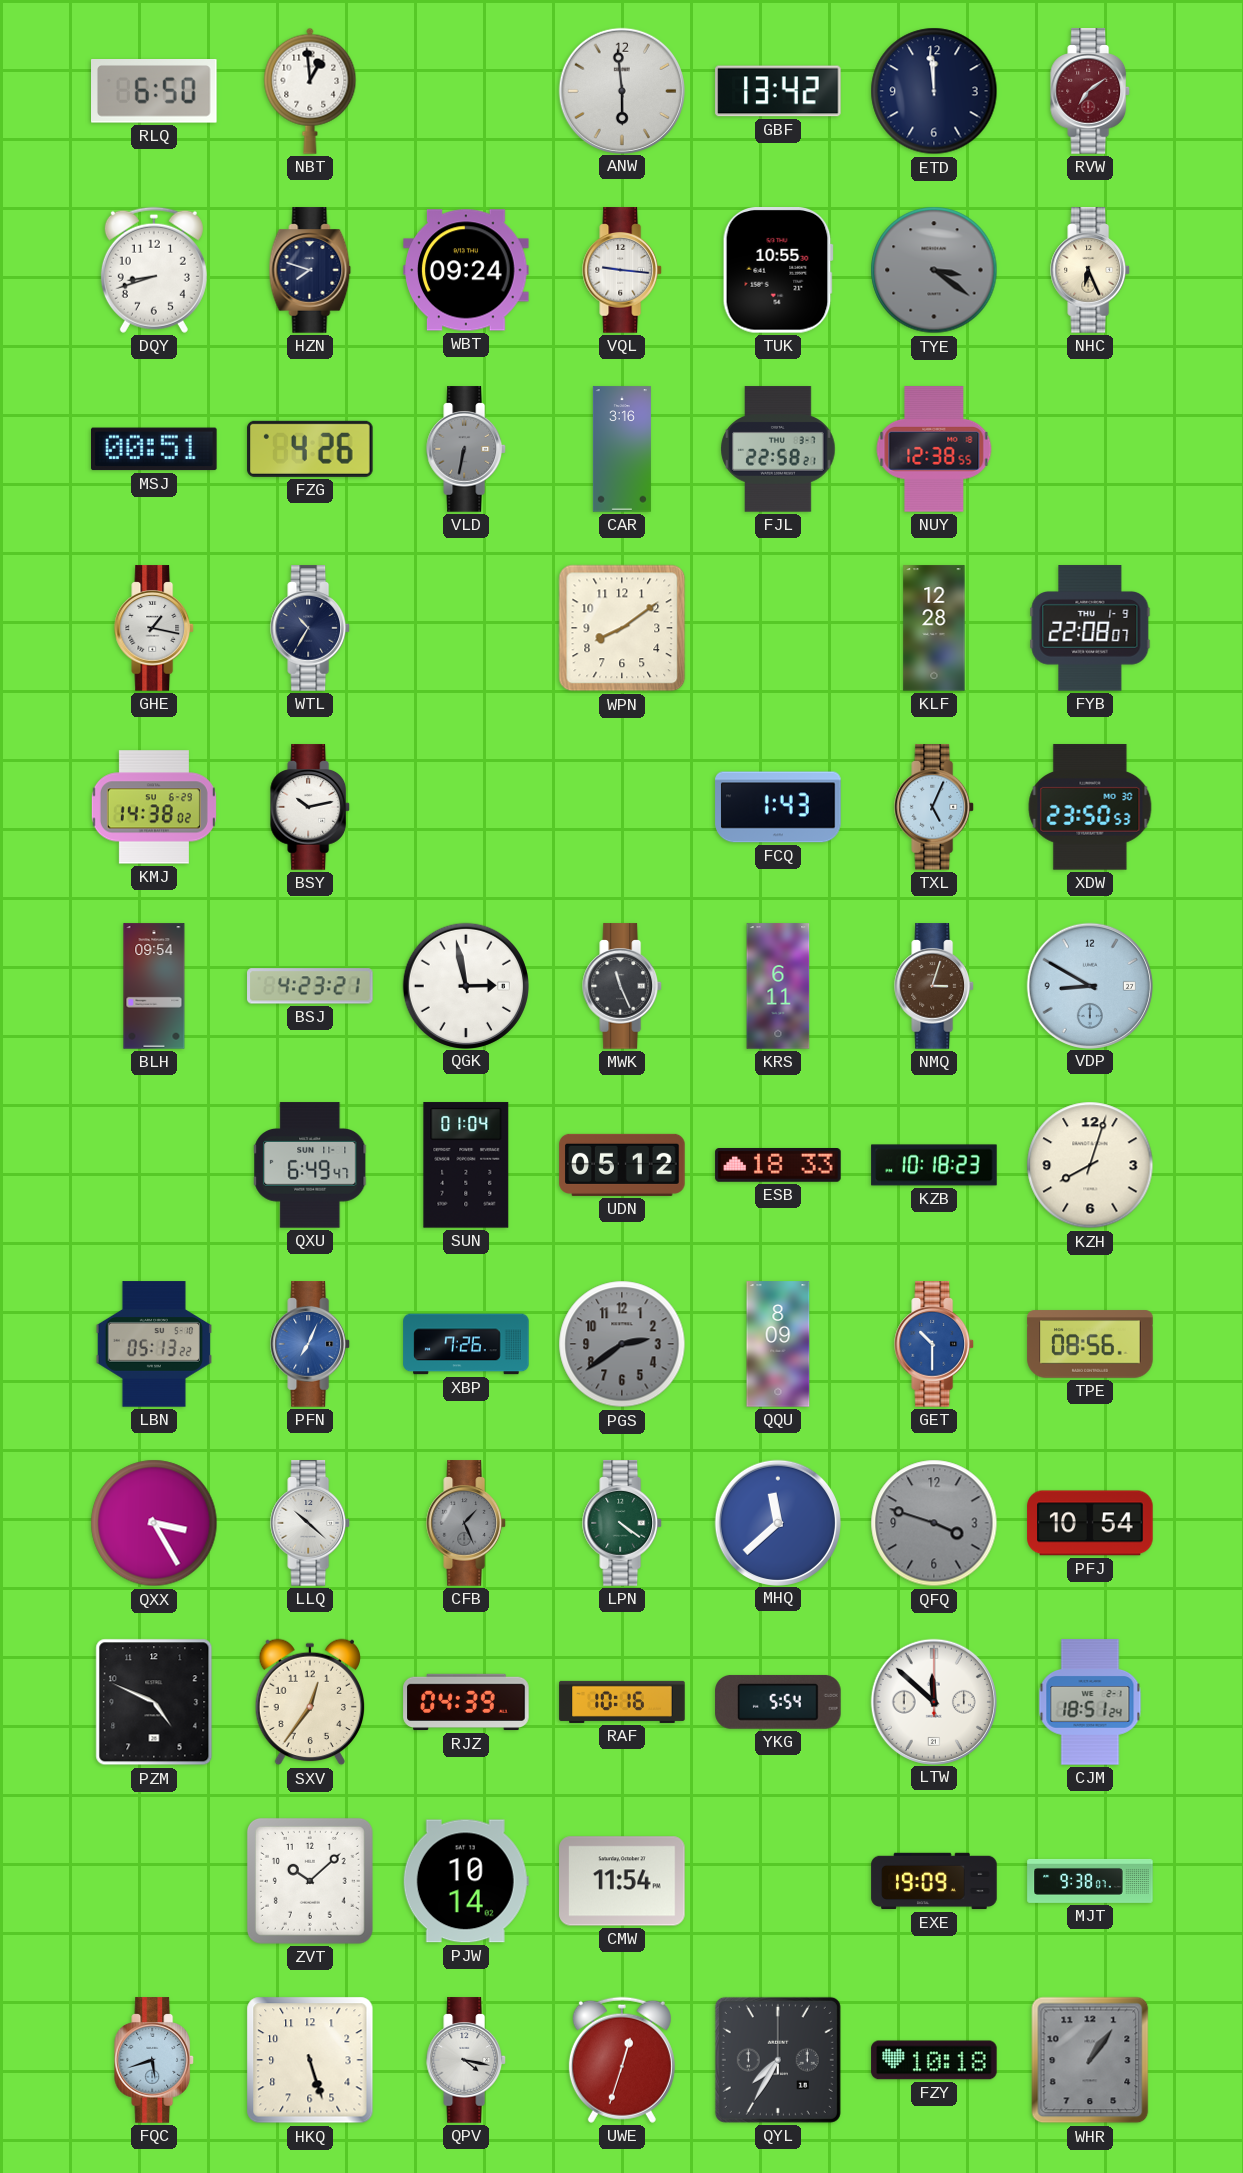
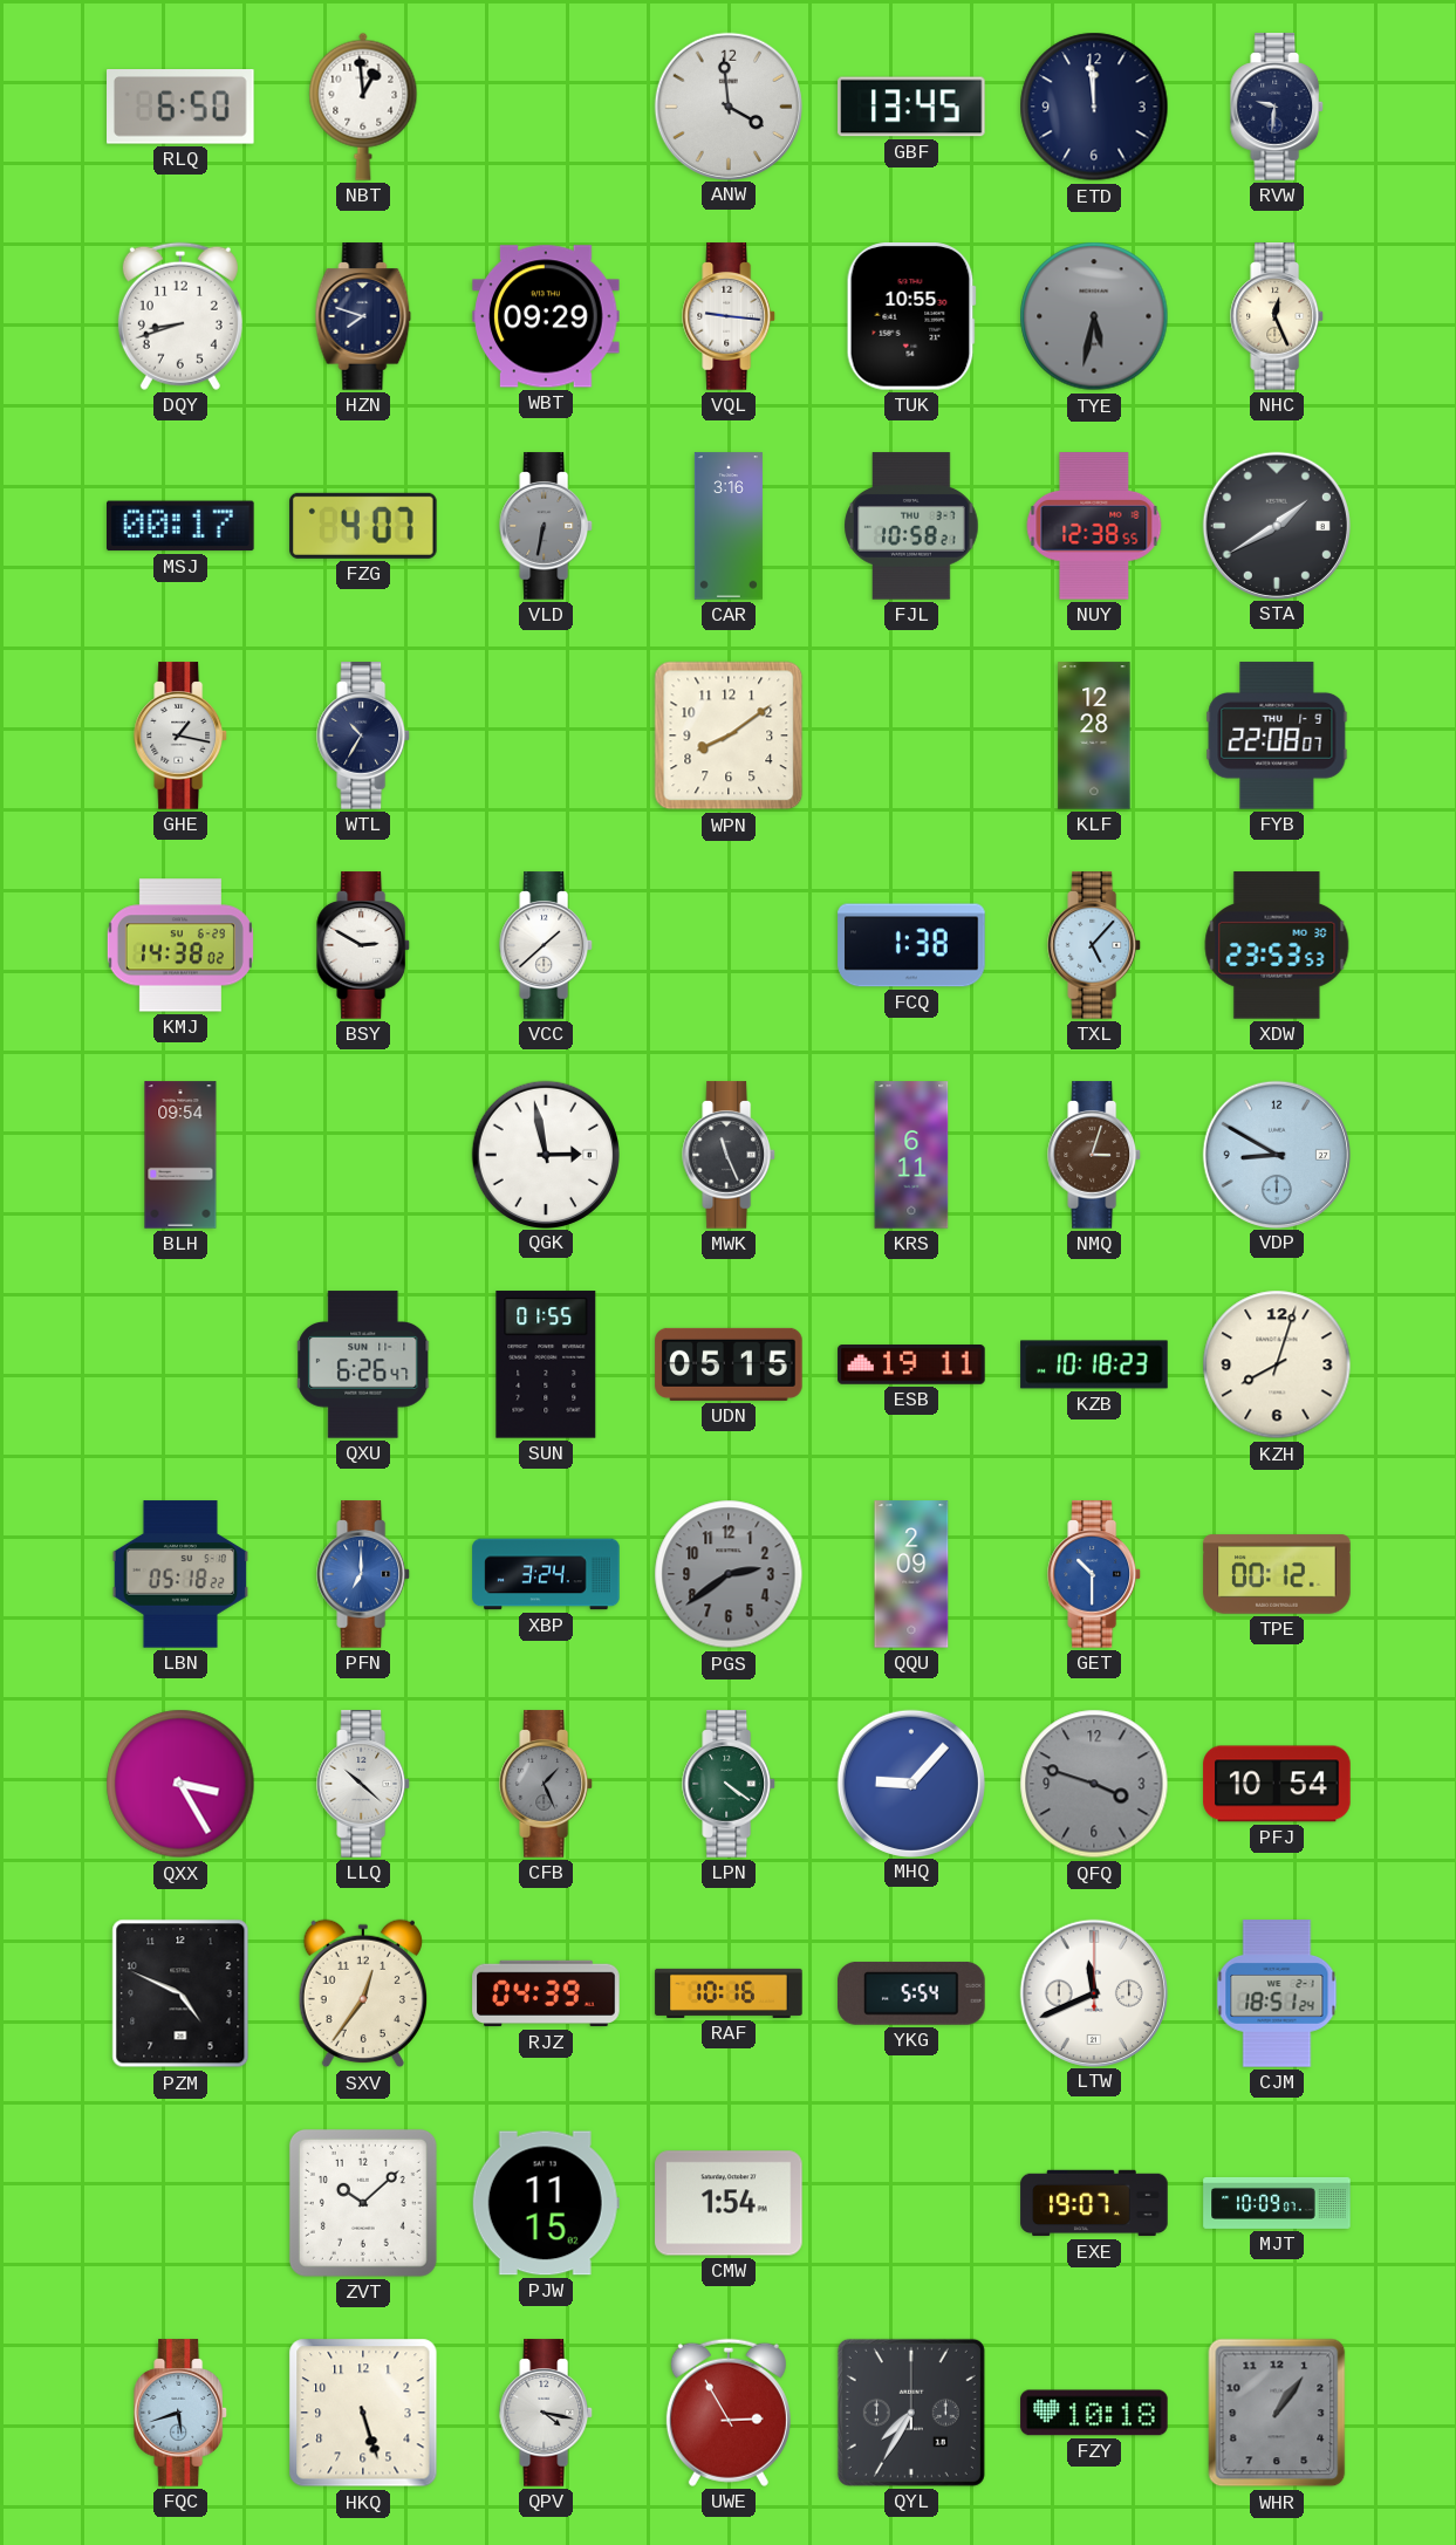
ANW: 5:59 -> 3:59 (727, 105)
GBF: 13:42 -> 13:45 (911, 107)
RVW: 7:09 -> 9:31 (1278, 107)
RVW dial: burgundy -> navy (1278, 107)
WBT: 09:24 -> 09:29 (546, 316)
TYE: 3:21 -> 5:32 (1094, 316)
NHC: 6:26 -> 12:26 (1278, 316)
MSJ: 00:51 -> 00:17 (182, 526)
FZG: 4:26 -> 4:07 (363, 526)
FJL: 22:58 -> 10:58 (911, 526)
STA: none -> 1:40 (1276, 525)
BSY: 10:13 -> 2:50 (364, 945)
VCC: none -> 1:38 (547, 945)
FCQ: 1:43 -> 1:38 (911, 945)
TXL: 5:04 -> 5:07 (1095, 945)
XDW: 23:50 -> 23:53 (1277, 945)
BSJ: 4:23 -> none (310, 986)
QXU: 6:49 -> 6:26 (364, 1364)
SUN: 01:04 -> 01:55 (546, 1364)
UDN: 05:12 -> 05:15 (729, 1364)
ESB: 18:33 -> 19:11 (911, 1366)
LBN: 05:13 -> 05:18 (180, 1574)
PFN: 7:04 -> 7:00 (364, 1574)
XBP: 7:26 -> 3:24 (546, 1574)
QQU: 8:09 -> 2:09 (911, 1574)
TPE: 08:56 -> 00:12 (1277, 1574)
MHQ: 11:38 -> 9:07 (910, 1783)
LTW: 11:52 -> 11:41 (1093, 1992)
PJW: 10:14 -> 11:15 (546, 2203)
CMW: 11:54 -> 1:54 (729, 2203)
EXE: 19:09 -> 19:07 (1094, 2203)
MJT: 9:38 -> 10:09 (1277, 2203)
UWE: 12:33 -> 2:55 (729, 2413)
